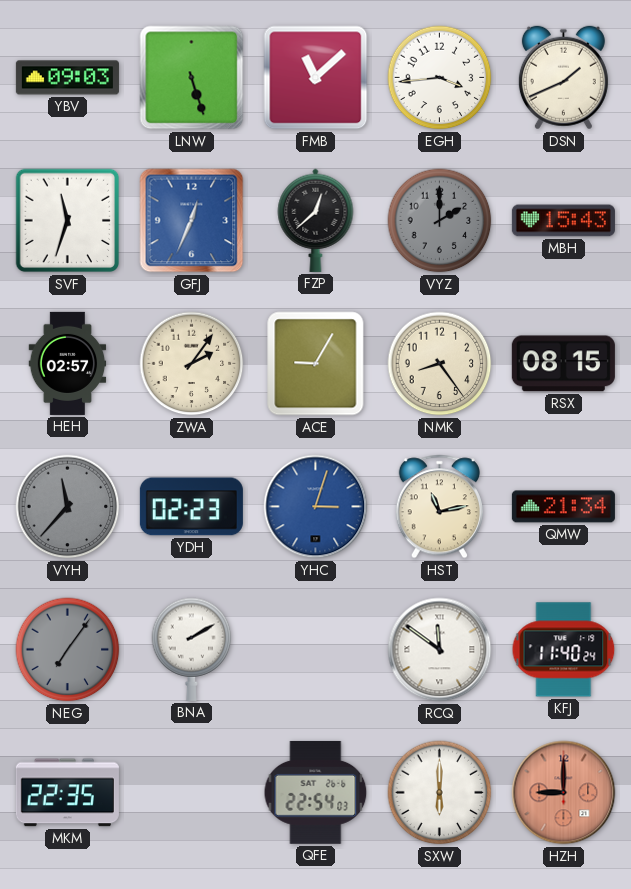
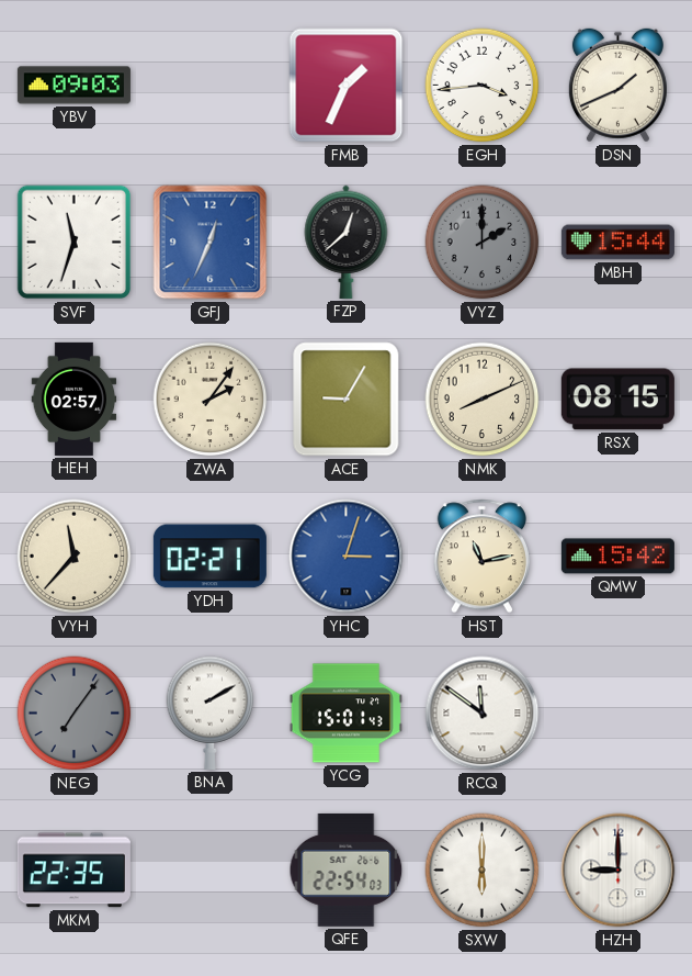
LNW: 5:27 -> none (192, 78)
FMB: 11:08 -> 1:34 (347, 86)
MBH: 15:43 -> 15:44 (617, 243)
NMK: 8:24 -> 8:11 (483, 400)
VYH dial: grey -> cream (75, 557)
YDH: 02:23 -> 02:21 (209, 557)
QMW: 21:34 -> 15:42 (617, 557)
YCG: none -> 15:01 (345, 714)
KFJ: 11:40 -> none (564, 650)
HZH dial: salmon -> white (619, 871)
